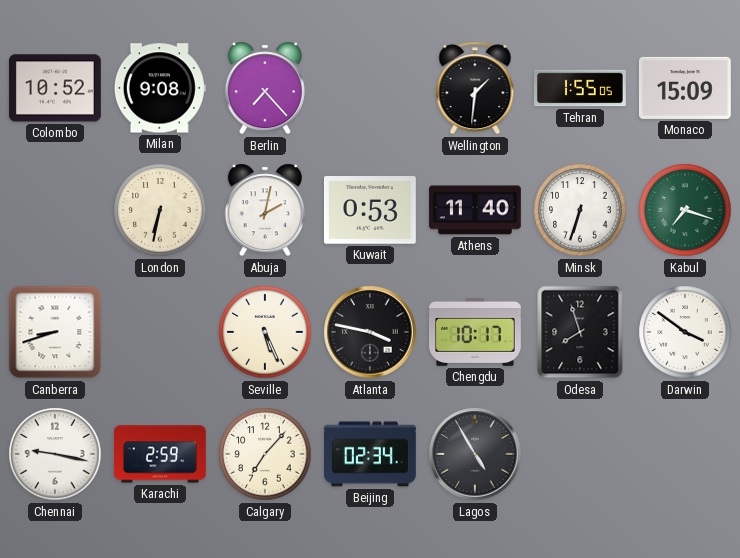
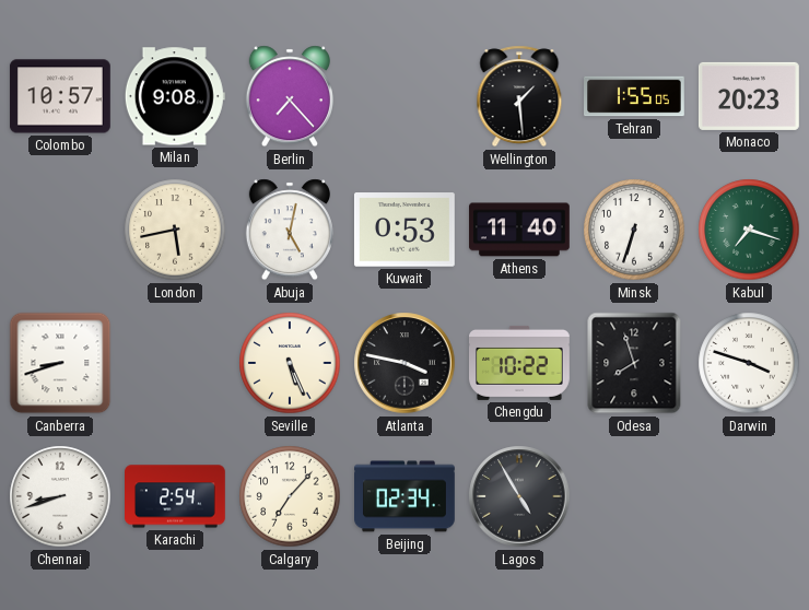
Colombo: 10:52 -> 10:57 (60, 96)
Wellington: 1:31 -> 1:29 (519, 96)
Monaco: 15:09 -> 20:23 (749, 96)
London: 6:32 -> 5:43 (175, 230)
Abuja: 2:02 -> 5:02 (290, 230)
Chengdu: 10:17 -> 10:22 (520, 363)
Darwin: 3:51 -> 3:48 (749, 363)
Chennai: 9:17 -> 8:42 (60, 496)
Karachi: 2:59 -> 2:54 (176, 496)
